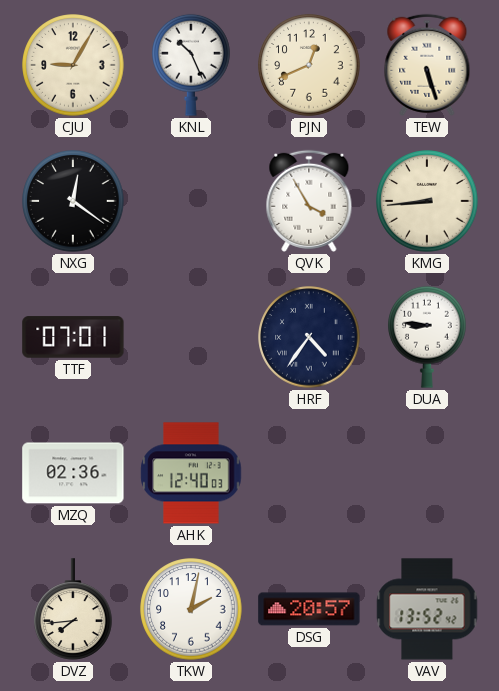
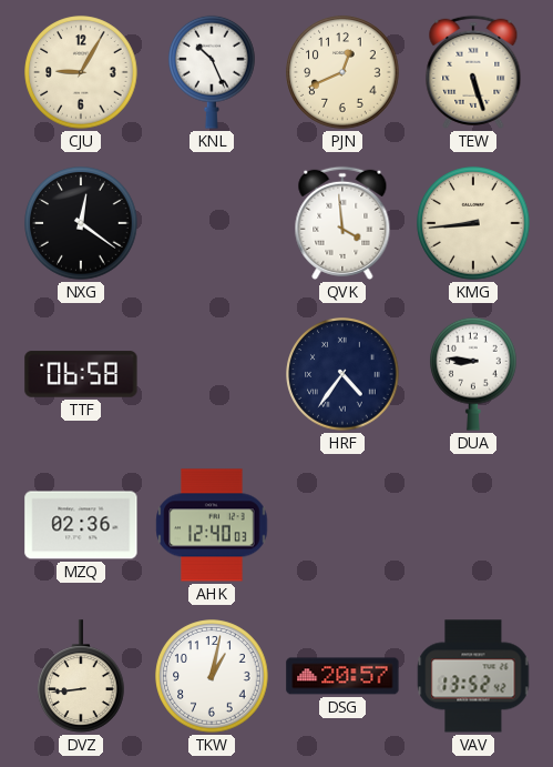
QVK: 3:55 -> 3:59 (342, 223)
TTF: 07:01 -> 06:58 (81, 374)
DVZ: 7:44 -> 8:44 (82, 676)
TKW: 2:02 -> 1:02 (212, 676)
